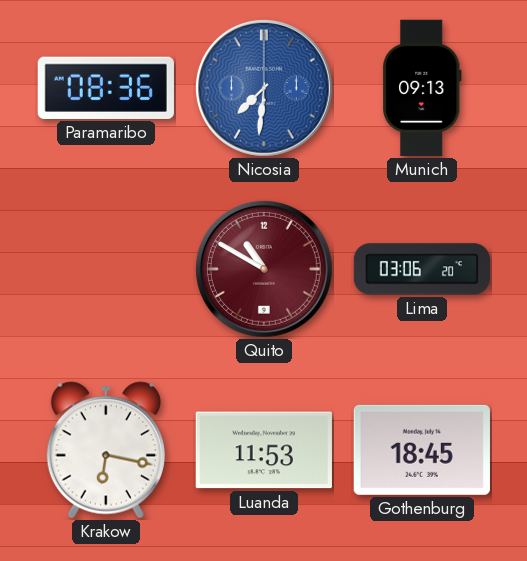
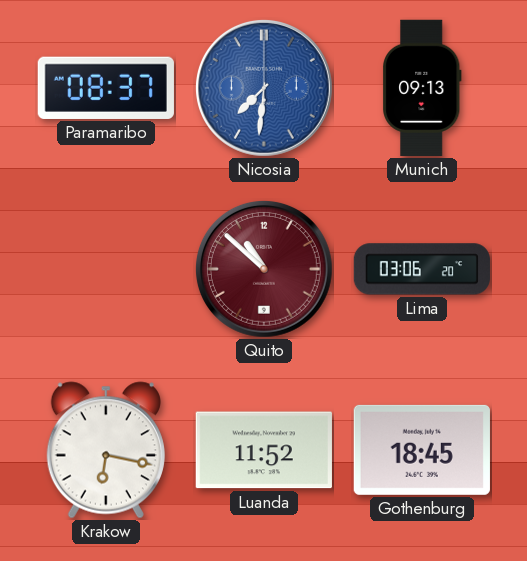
Paramaribo: 08:36 -> 08:37 (106, 88)
Quito: 10:50 -> 10:52 (264, 269)
Luanda: 11:53 -> 11:52 (264, 450)
